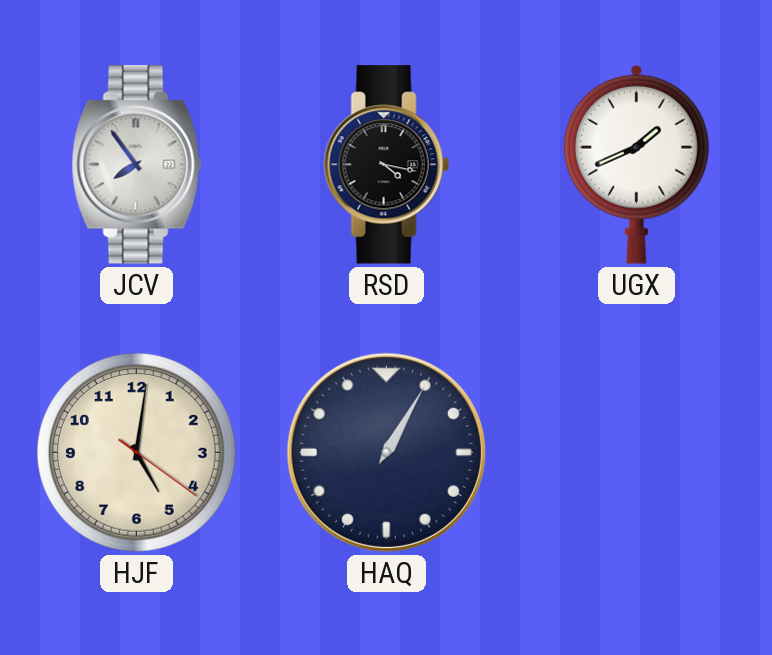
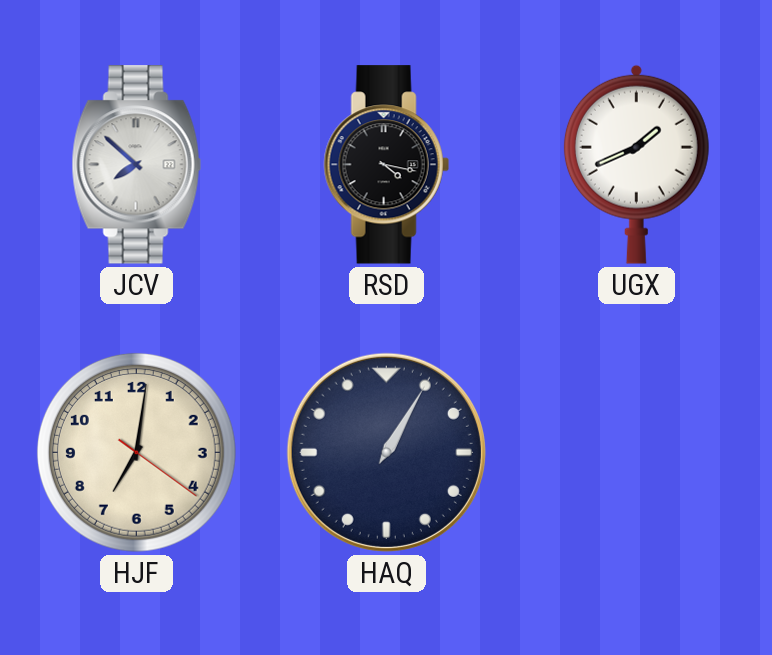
JCV: 7:54 -> 7:52 (136, 165)
HJF: 5:01 -> 7:01 (136, 452)
